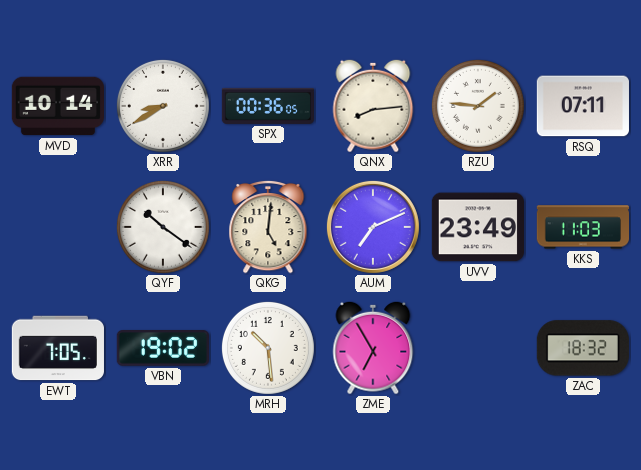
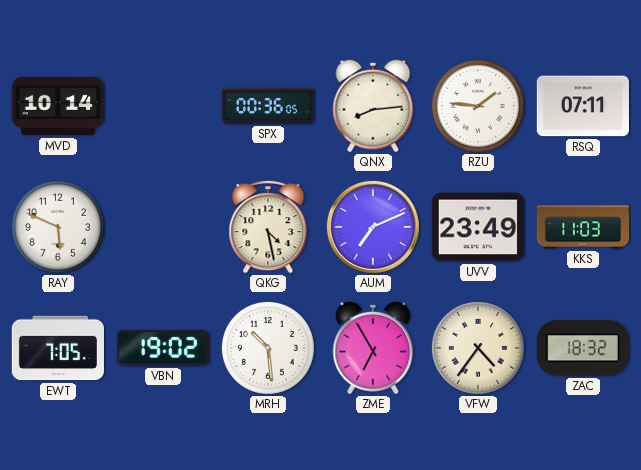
XRR: 8:40 -> none (163, 106)
RAY: none -> 5:49 (58, 227)
QYF: 10:21 -> none (163, 227)
QKG: 5:01 -> 4:28 (268, 227)
VFW: none -> 4:36 (478, 348)
